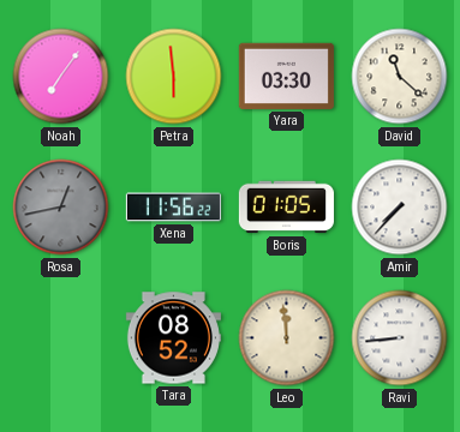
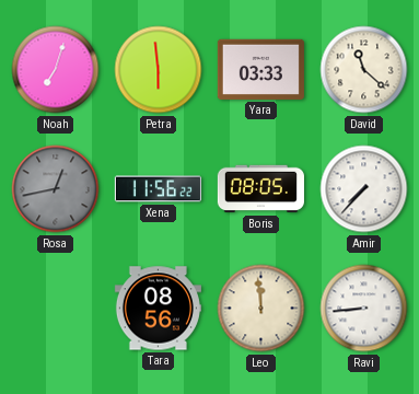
Noah: 7:06 -> 7:03 (56, 70)
Yara: 03:30 -> 03:33 (260, 69)
Boris: 01:05 -> 08:05 (260, 189)
Tara: 08:52 -> 08:56 (158, 309)
